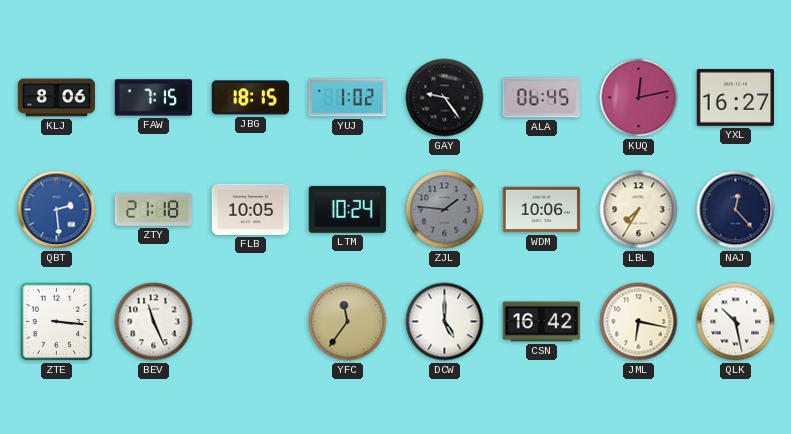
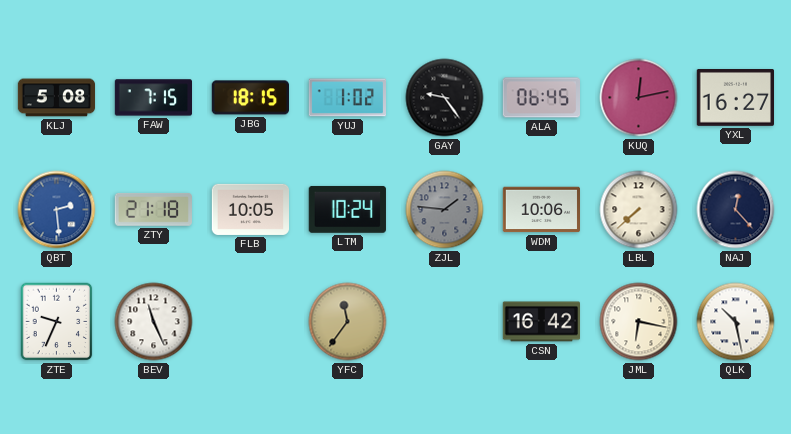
KLJ: 8:06 -> 5:08 (57, 98)
LBL: 7:35 -> 7:38 (639, 210)
ZTE: 3:16 -> 9:34 (57, 322)
DCW: 5:00 -> none (445, 322)
